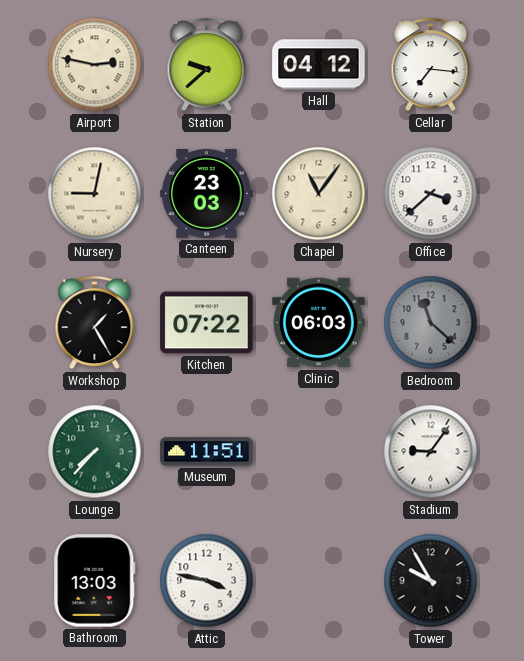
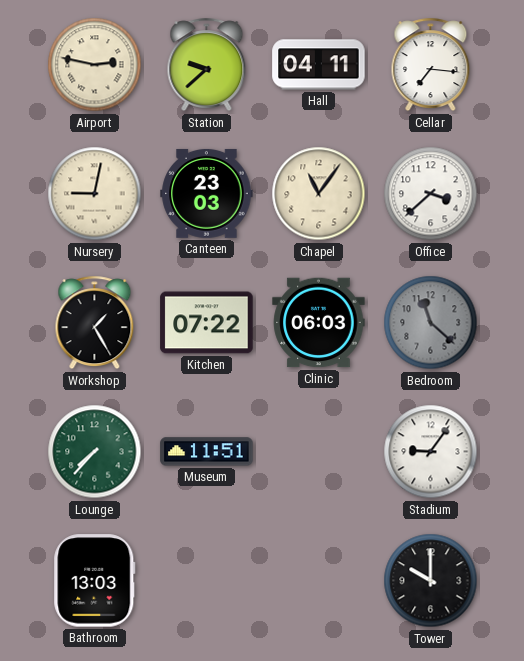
Hall: 04:12 -> 04:11 (319, 65)
Attic: 3:47 -> none (207, 581)
Tower: 9:55 -> 10:00 (431, 581)
